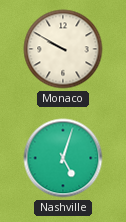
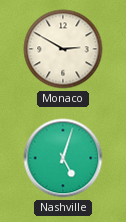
Monaco: 9:50 -> 2:50 (63, 49)
